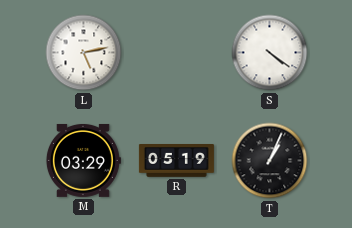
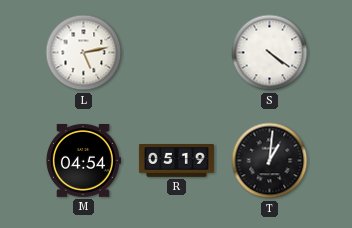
M: 03:29 -> 04:54 (83, 160)
T: 1:04 -> 1:01 (270, 161)
